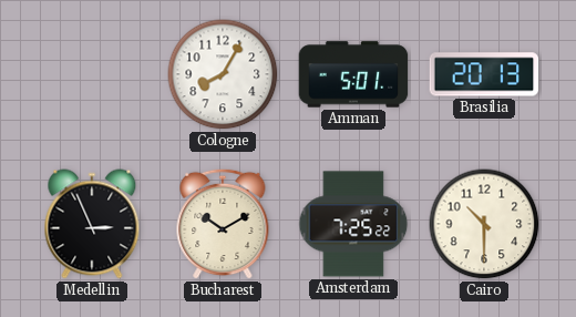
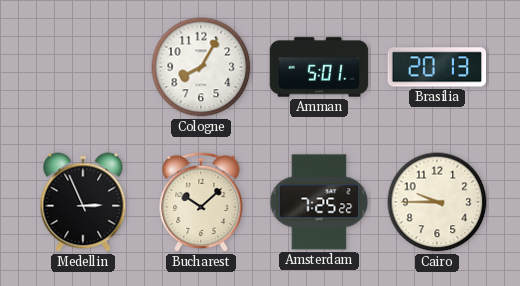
Bucharest: 10:10 -> 10:08 (201, 202)
Cairo: 10:30 -> 9:45 (437, 202)
